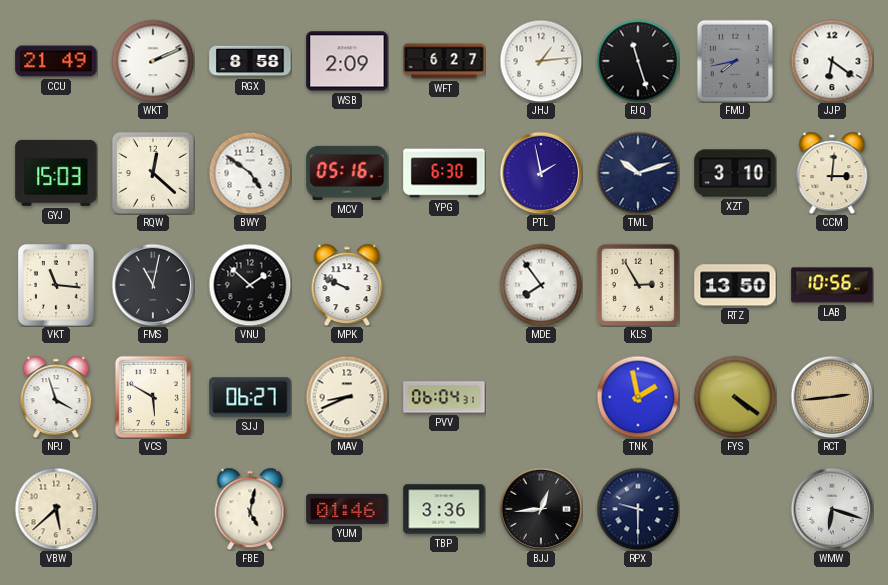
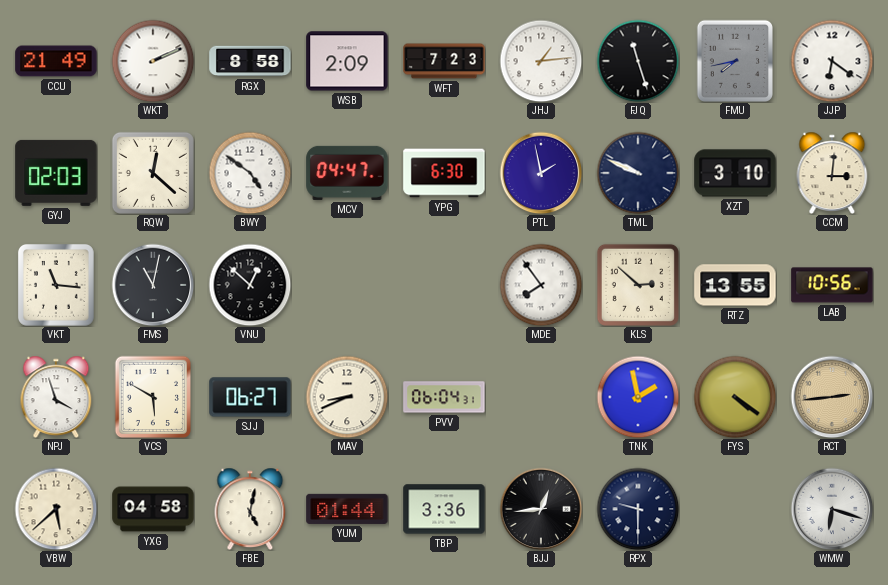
WFT: 6:27 -> 7:23 (444, 61)
GYJ: 15:03 -> 02:03 (56, 173)
MCV: 05:16 -> 04:47 (347, 173)
TML: 10:12 -> 9:49 (638, 173)
VNU: 1:52 -> 12:52 (250, 285)
MPK: 9:49 -> none (347, 285)
KLS: 2:55 -> 2:52 (638, 285)
RTZ: 13:50 -> 13:55 (735, 285)
YXG: none -> 04:58 (153, 509)
YUM: 01:46 -> 01:44 (347, 509)
